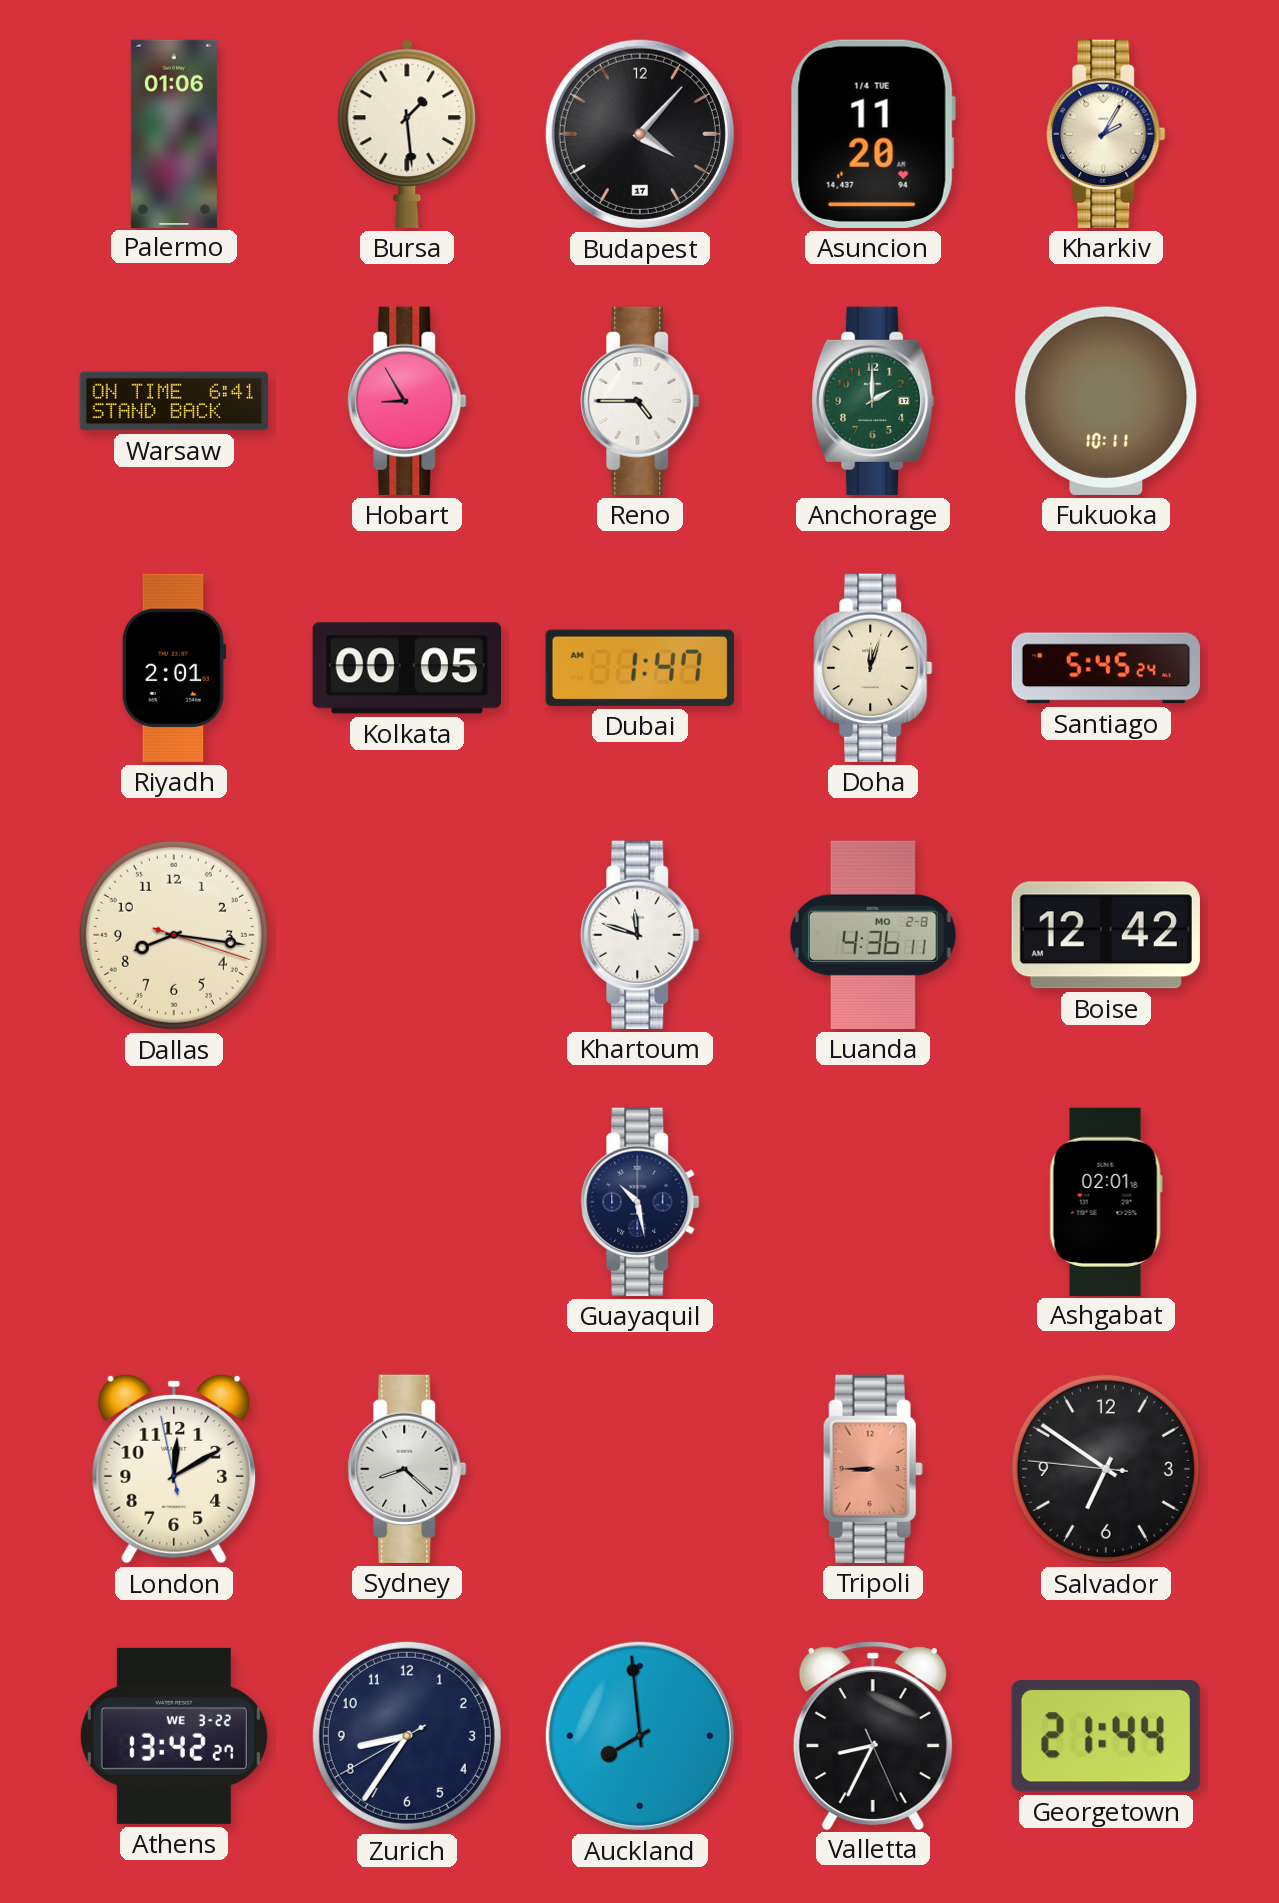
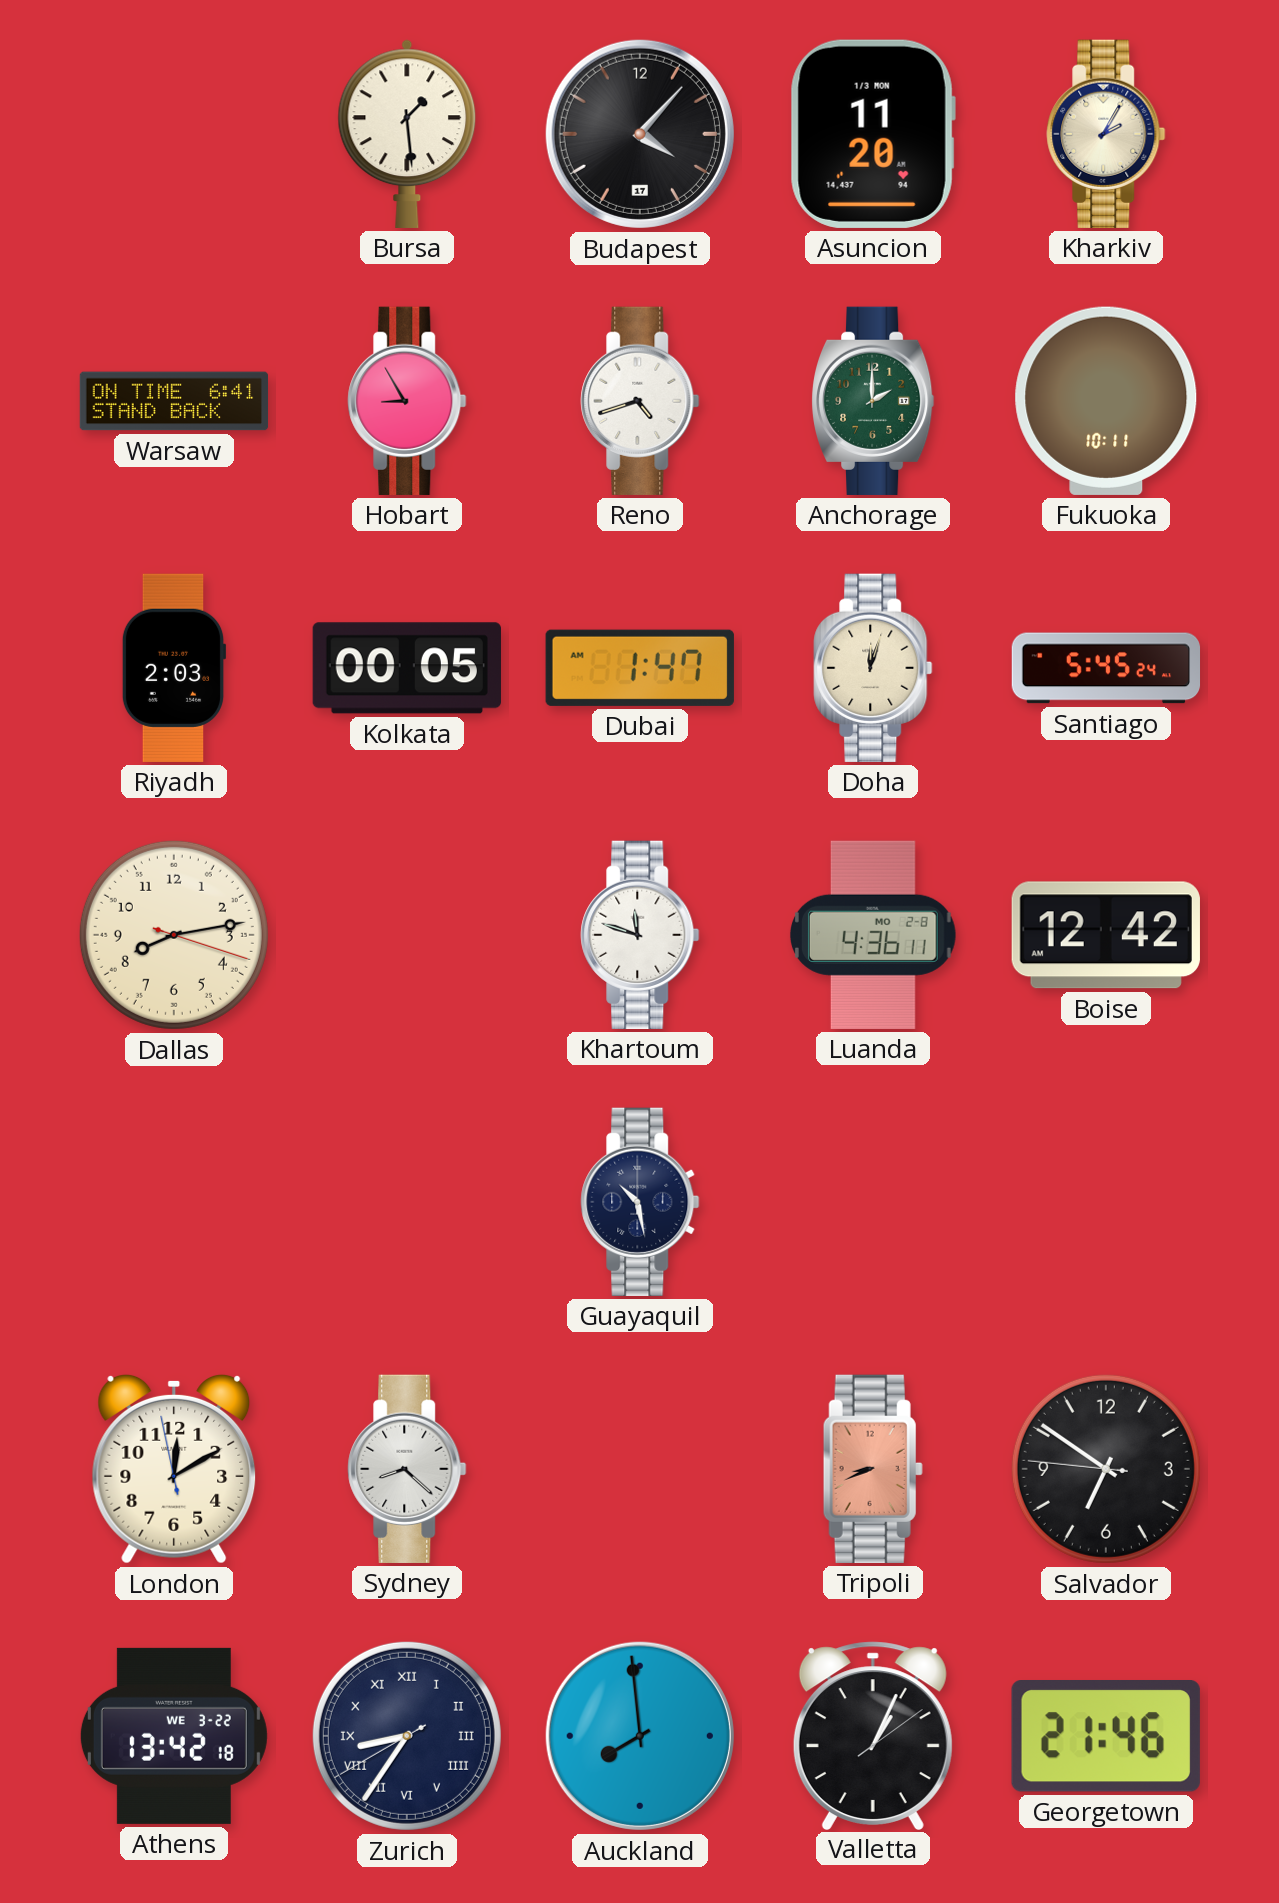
Palermo: 01:06 -> none (174, 133)
Asuncion date: 1/4 TUE -> 1/3 MON (873, 134)
Reno: 4:45 -> 4:42 (640, 401)
Riyadh: 2:01 -> 2:03 (174, 668)
Dallas: 8:16 -> 8:13 (174, 935)
Ashgabat: 02:01 -> none (1106, 1201)
Tripoli: 8:45 -> 8:41 (873, 1469)
Athens: 13:42:27 -> 13:42:18 (174, 1736)
Zurich numerals: Arabic -> Roman (407, 1736)
Valletta: 8:34 -> 1:04 (873, 1735)
Georgetown: 21:44 -> 21:46 (1106, 1737)
